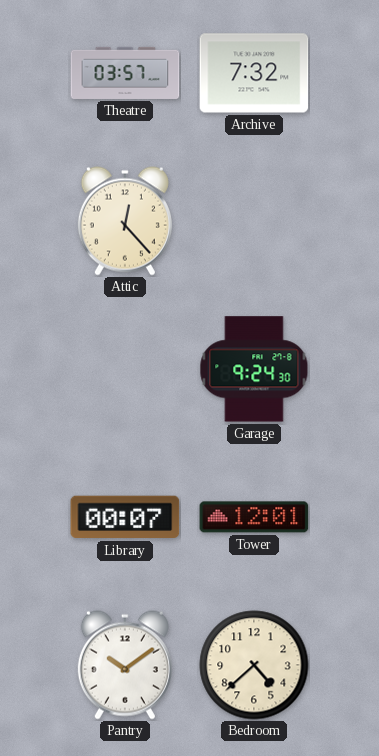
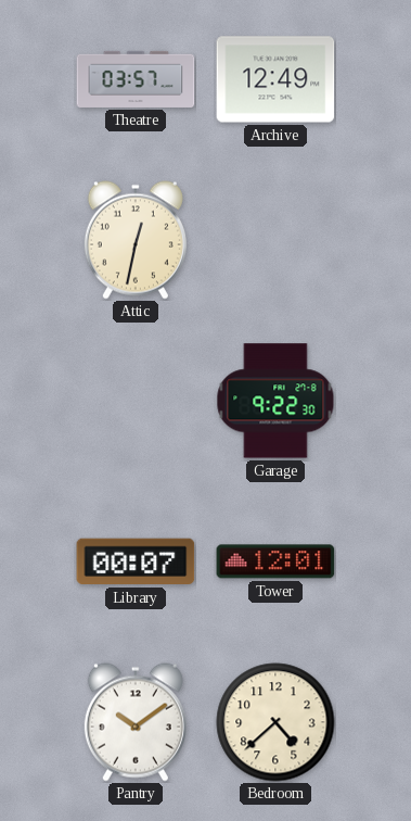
Archive: 7:32 -> 12:49 (275, 79)
Attic: 12:23 -> 12:32 (136, 240)
Garage: 9:24 -> 9:22 (275, 401)
